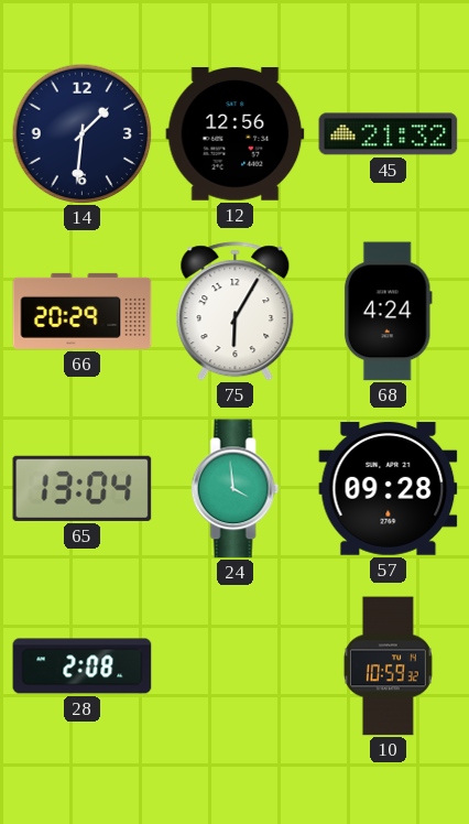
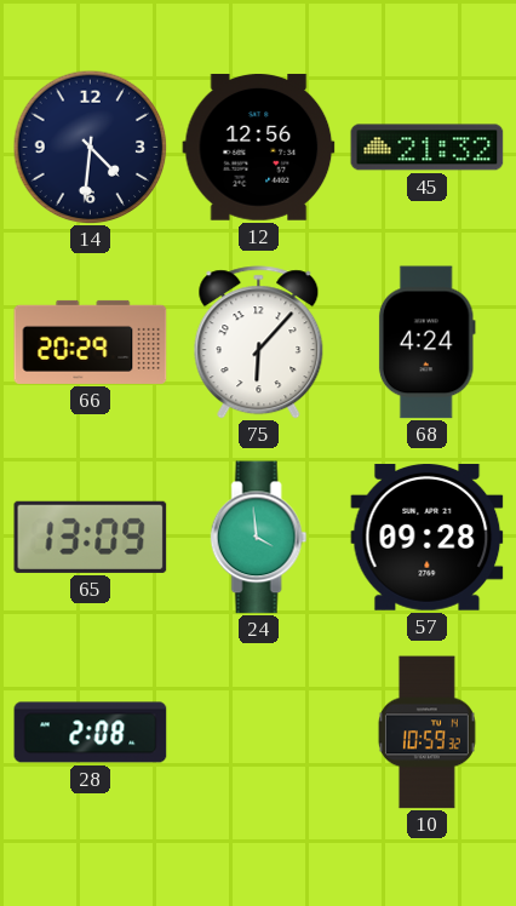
14: 1:31 -> 4:31 (90, 147)
75: 6:05 -> 6:07 (259, 343)
65: 13:04 -> 13:09 (91, 537)
